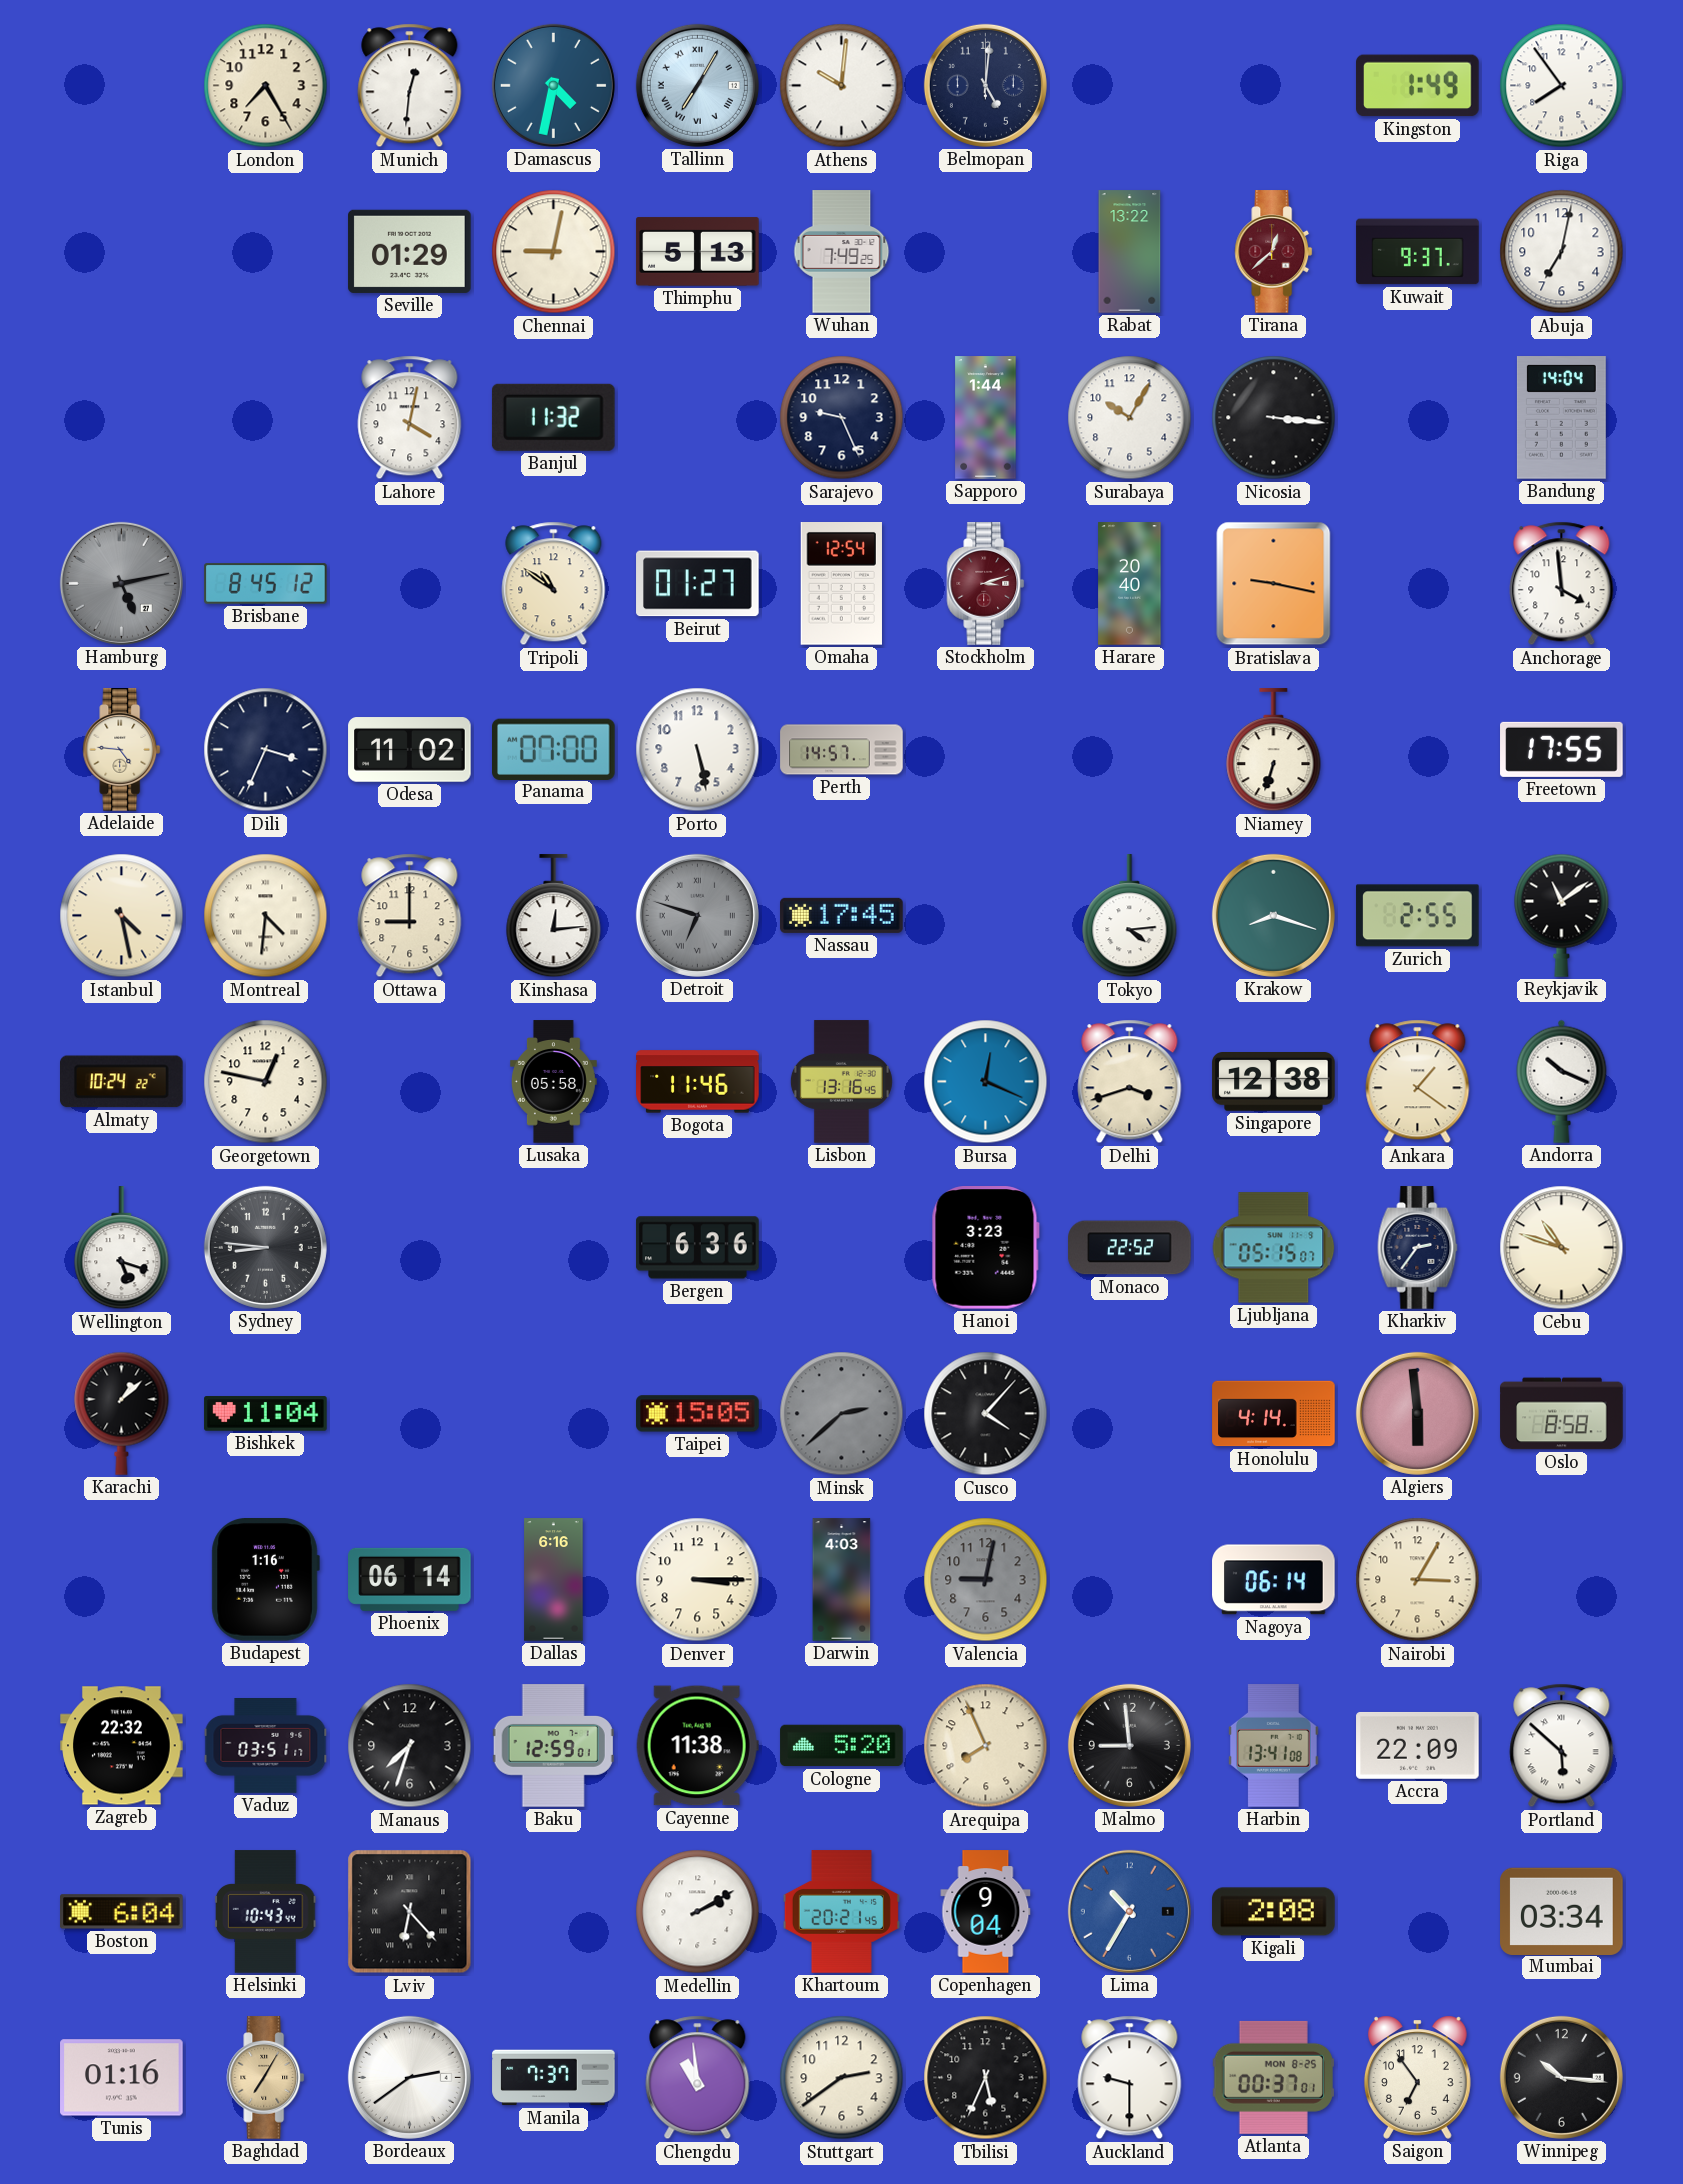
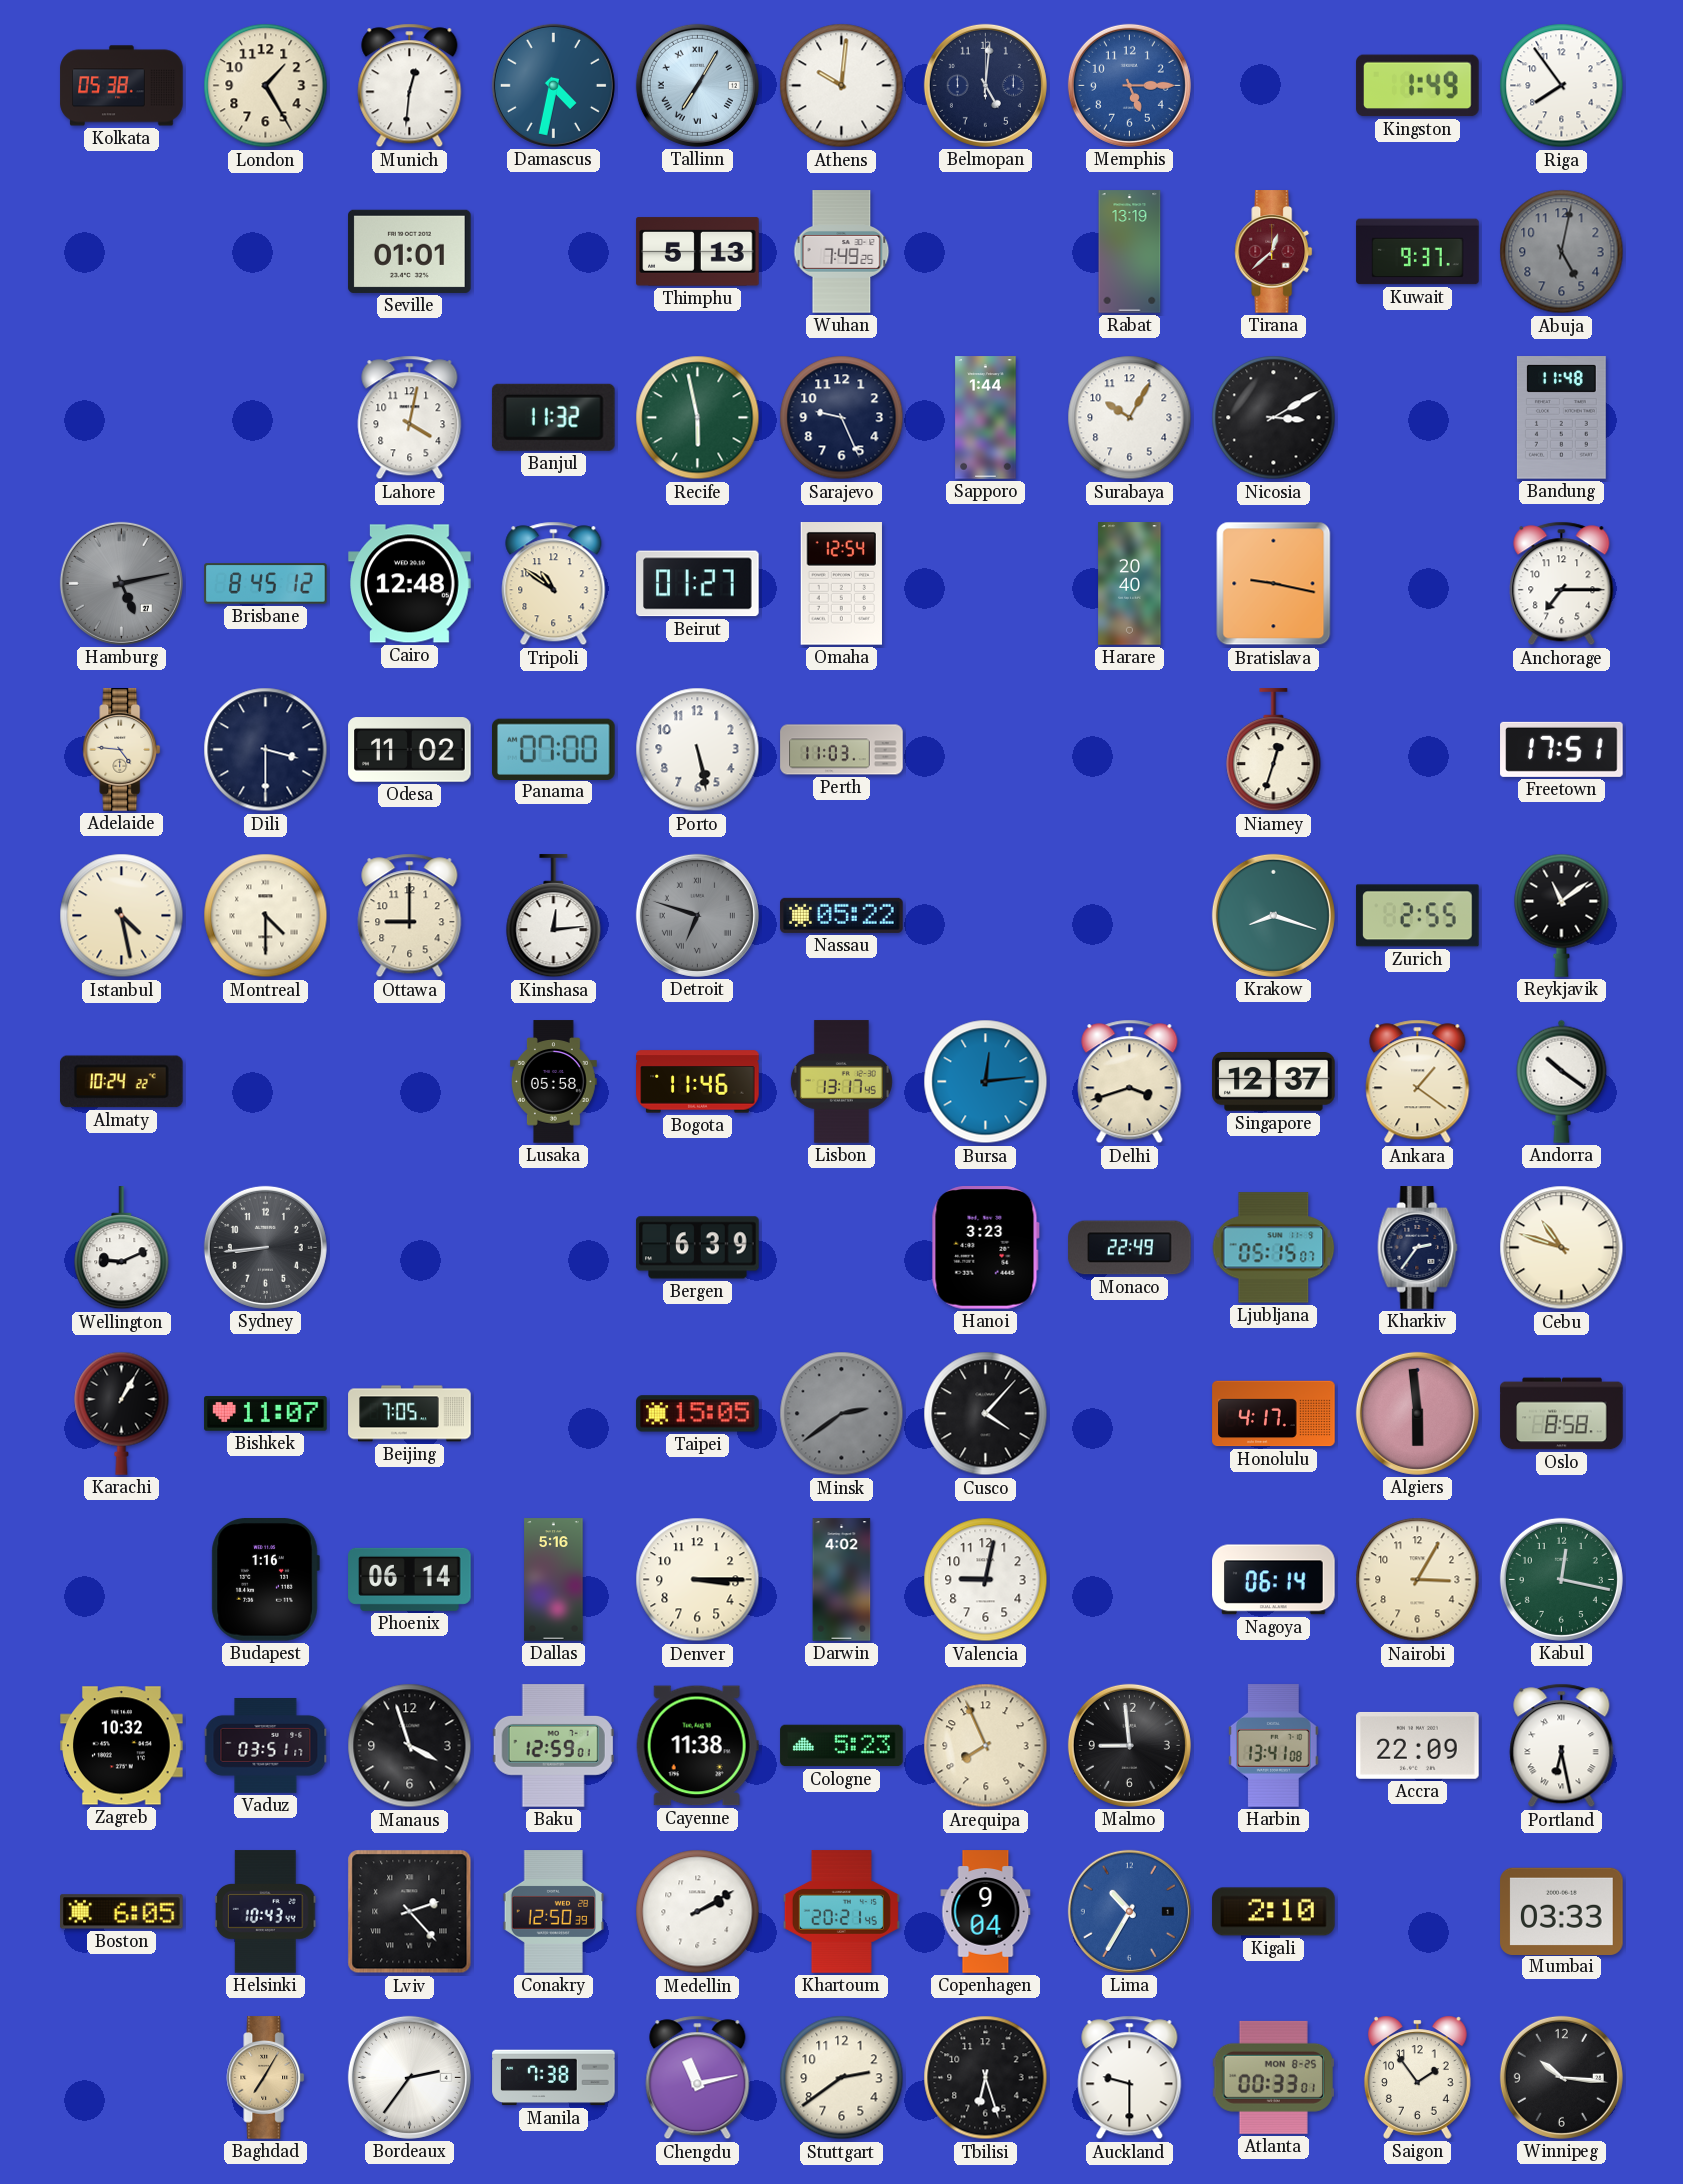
Kolkata: none -> 05:38 (122, 86)
London: 7:25 -> 1:25 (266, 86)
Memphis: none -> 5:15 (1129, 85)
Seville: 01:29 -> 01:01 (410, 251)
Chennai: 9:02 -> none (554, 252)
Rabat: 13:22 -> 13:19 (1130, 252)
Abuja: 7:02 -> 5:02 (1562, 252)
Abuja dial: white -> grey (1562, 252)
Recife: none -> 5:58 (698, 418)
Nicosia: 3:16 -> 3:10 (1274, 418)
Bandung: 14:04 -> 11:48 (1561, 418)
Cairo: none -> 12:48 (410, 584)
Stockholm: 3:12 -> none (986, 584)
Anchorage: 3:59 -> 7:15 (1562, 584)
Dili: 3:34 -> 3:30 (266, 750)
Perth: 14:57 -> 11:03 (842, 750)
Niamey: 6:33 -> 12:33 (1274, 750)
Freetown: 17:55 -> 17:51 (1562, 749)
Montreal: 4:31 -> 4:30 (266, 916)
Nassau: 17:45 -> 05:22 (842, 915)
Tokyo: 4:14 -> none (1130, 916)
Georgetown: 12:47 -> none (266, 1082)
Lisbon: 13:16 -> 13:17 (841, 1082)
Bursa: 12:19 -> 12:14 (986, 1082)
Singapore: 12:38 -> 12:37 (1274, 1082)
Andorra: 10:19 -> 10:21 (1562, 1081)
Wellington: 5:18 -> 9:11 (122, 1248)
Sydney: 8:46 -> 8:44 (265, 1247)
Bergen: 6:36 -> 6:39 (698, 1248)
Monaco: 22:52 -> 22:49 (1130, 1248)
Karachi: 1:08 -> 1:05 (122, 1413)
Bishkek: 11:04 -> 11:07 (266, 1414)
Beijing: none -> 7:05 (410, 1414)
Minsk: 2:38 -> 2:39 (842, 1414)
Honolulu: 4:14 -> 4:17 (1274, 1414)
Dallas: 6:16 -> 5:16 (554, 1580)
Darwin: 4:03 -> 4:02 (842, 1580)
Valencia dial: grey -> white (986, 1580)
Kabul: none -> 12:17 (1561, 1579)
Zagreb: 22:32 -> 10:32 (122, 1746)
Manaus: 7:33 -> 3:57 (410, 1746)
Cologne: 5:20 -> 5:23 (842, 1746)
Portland: 5:52 -> 6:28 (1562, 1746)
Boston: 6:04 -> 6:05 (122, 1912)
Lviv: 6:23 -> 2:23 (410, 1912)
Conakry: none -> 12:50 (554, 1912)
Kigali: 2:08 -> 2:10 (1274, 1912)
Mumbai: 03:34 -> 03:33 (1562, 1911)
Tunis: 01:16 -> none (122, 2078)
Bordeaux: 2:39 -> 2:36 (409, 2077)
Manila: 7:37 -> 7:38 (554, 2078)
Chengdu: 10:59 -> 11:13 (698, 2078)
Tbilisi: 5:34 -> 6:27 (986, 2078)
Atlanta: 00:37 -> 00:33 (1273, 2077)
Saigon: 6:54 -> 1:54 (1417, 2077)
